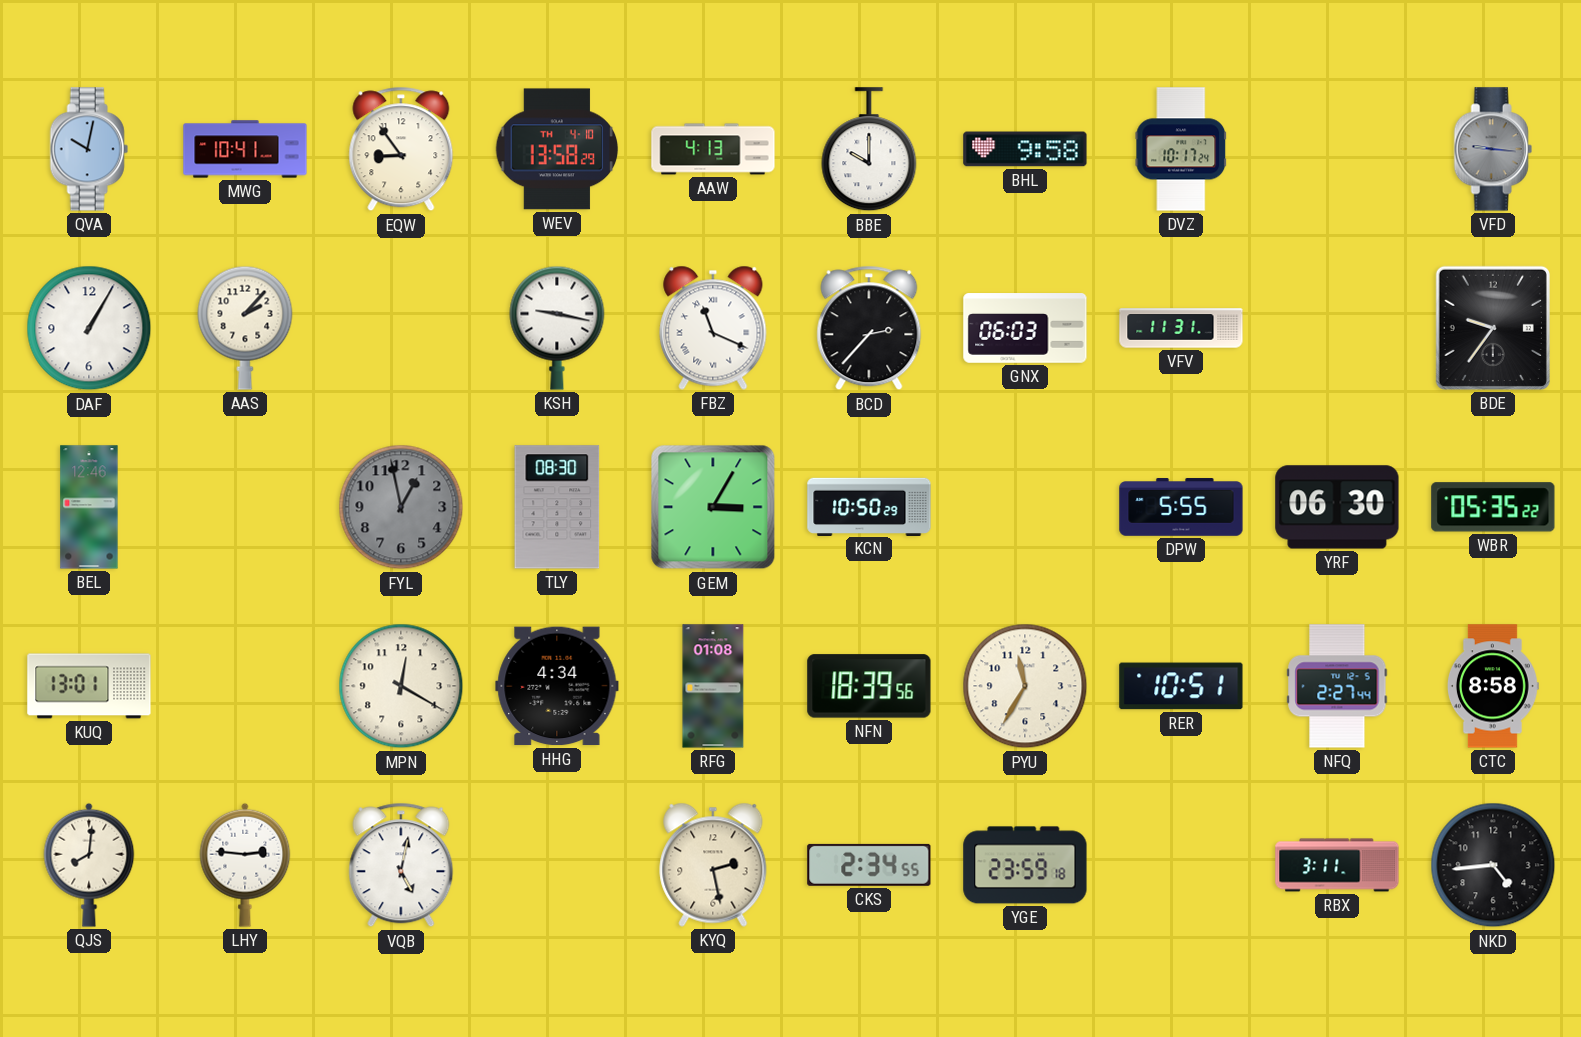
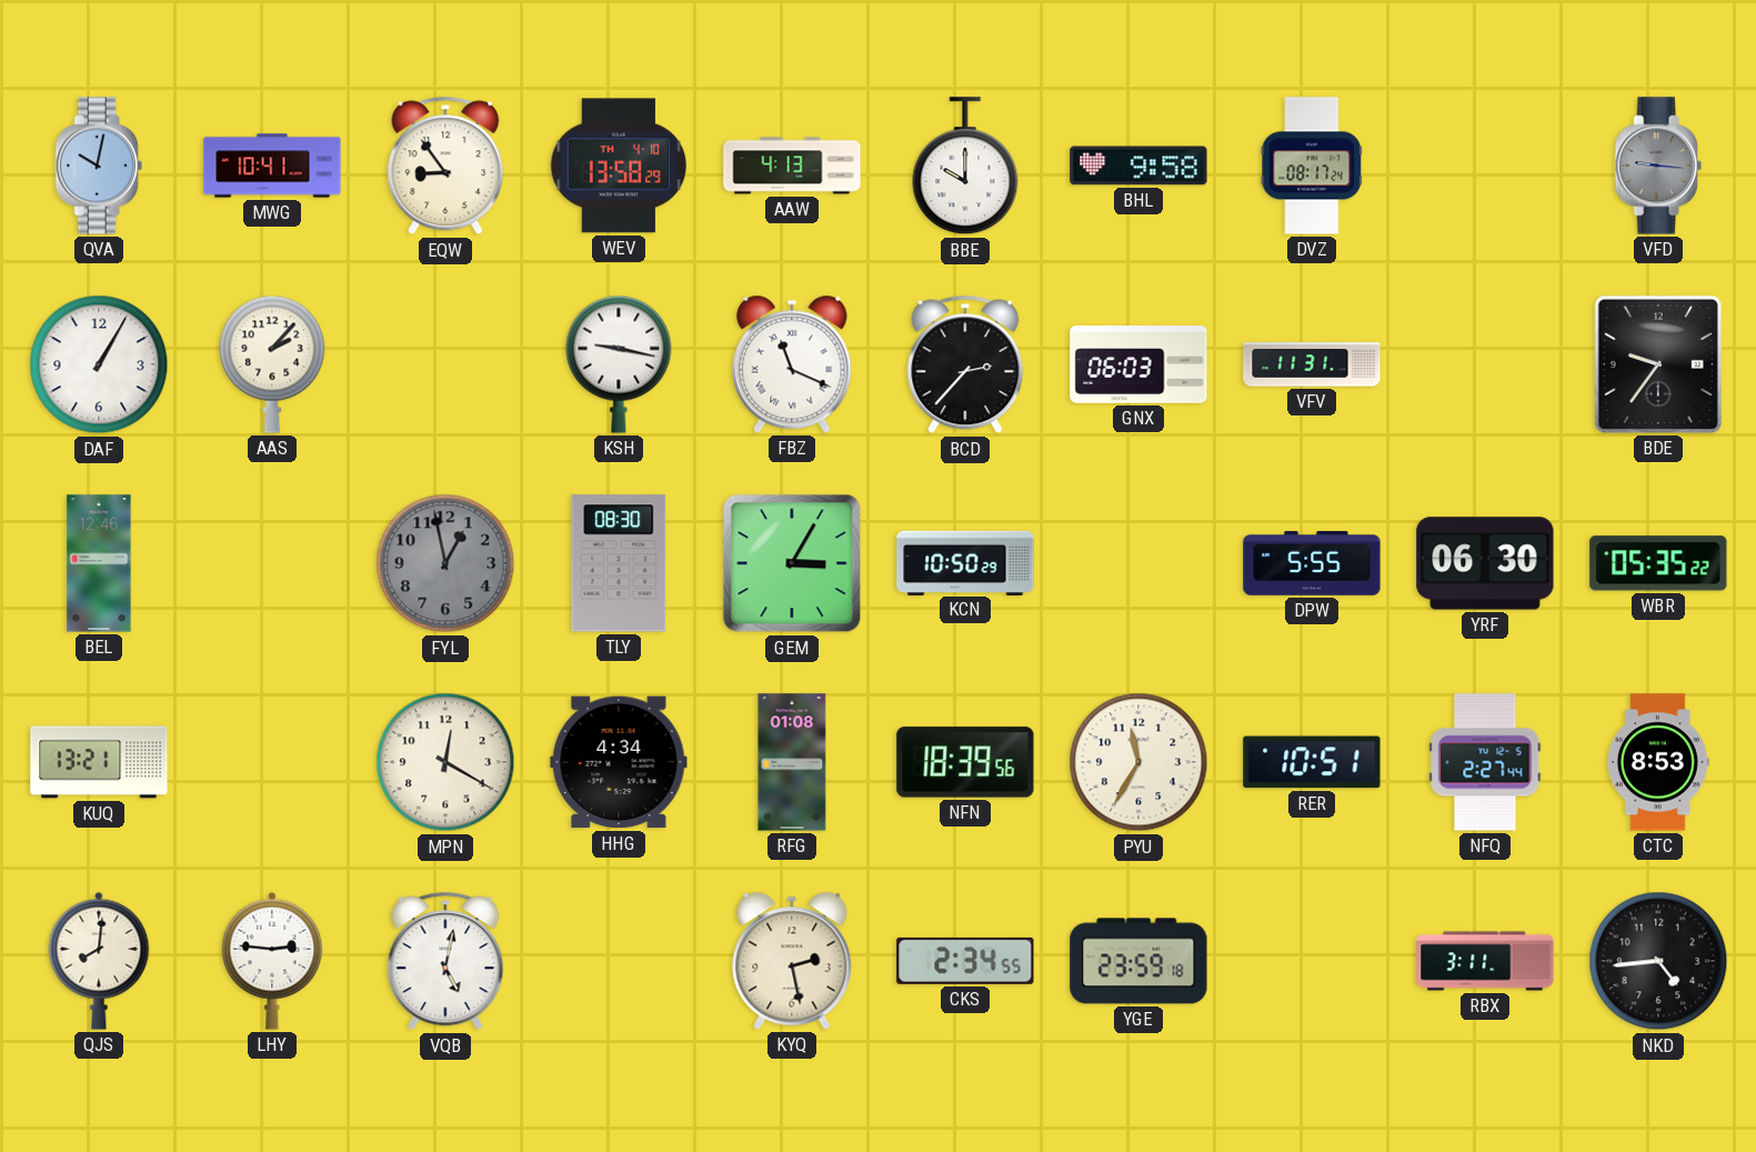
DVZ: 10:17 -> 08:17 (1312, 166)
KUQ: 13:01 -> 13:21 (99, 762)
CTC: 8:58 -> 8:53 (1658, 762)
